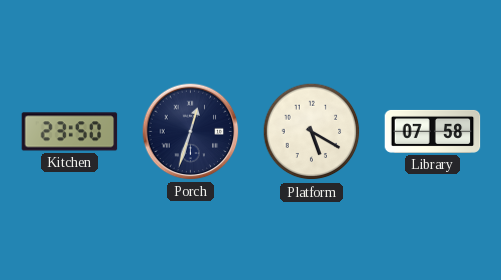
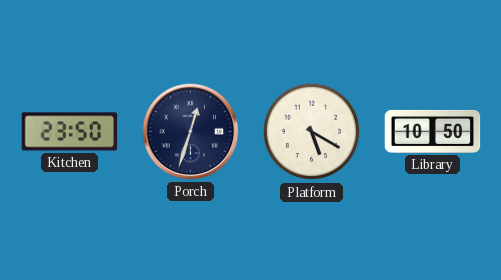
Library: 07:58 -> 10:50 (433, 131)
